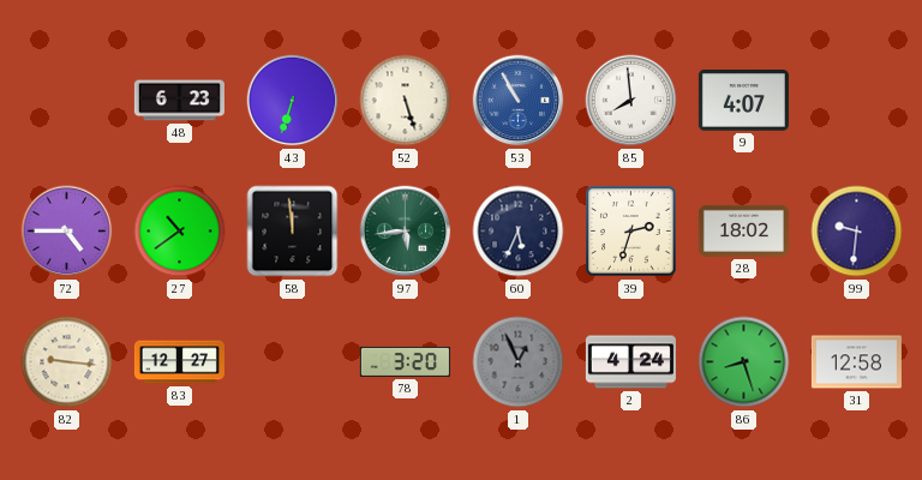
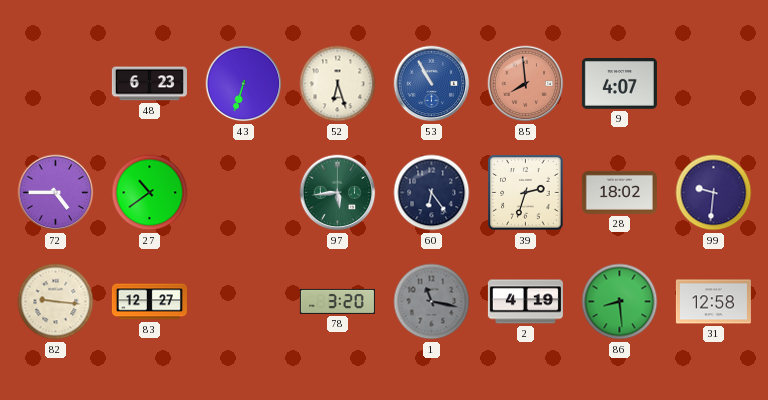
52: 5:27 -> 6:27 (338, 84)
85 dial: white -> salmon (526, 84)
58: 11:59 -> none (293, 232)
60: 5:34 -> 6:24 (432, 193)
1: 12:56 -> 11:17 (432, 302)
2: 4:24 -> 4:19 (525, 302)
86: 8:27 -> 8:29 (620, 302)
